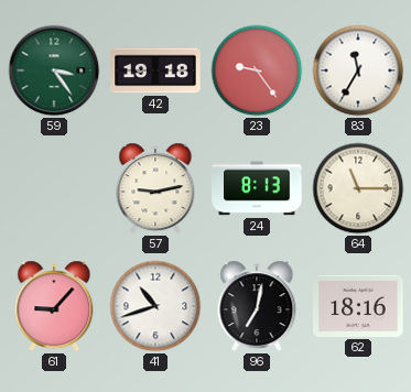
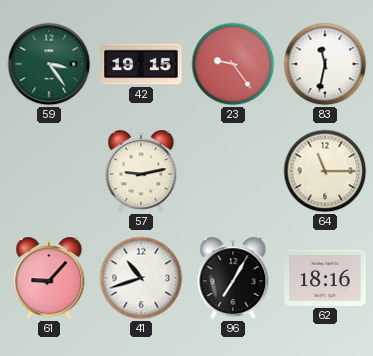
42: 19:18 -> 19:15 (141, 64)
83: 11:35 -> 11:32 (325, 64)
24: 8:13 -> none (257, 188)
96: 7:02 -> 7:05 (233, 278)
